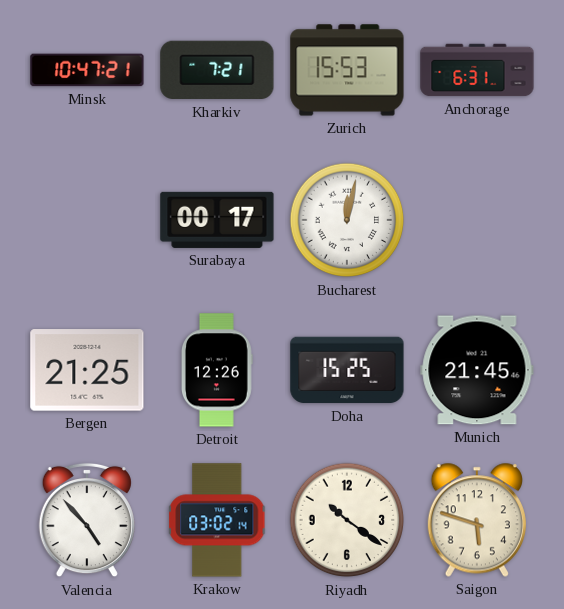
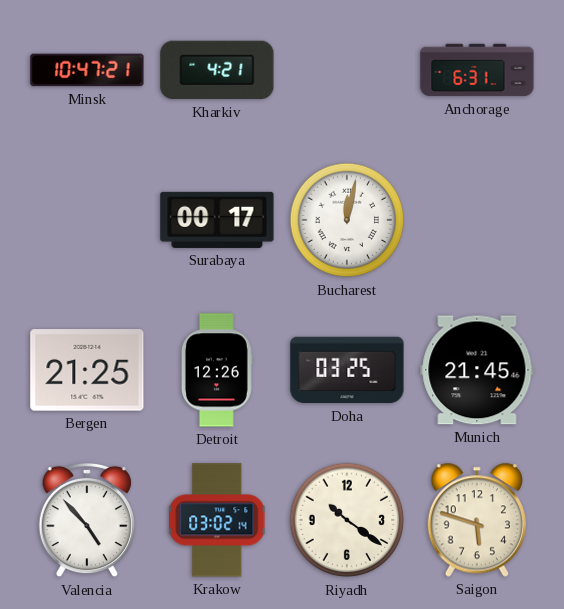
Kharkiv: 7:21 -> 4:21 (217, 70)
Zurich: 15:53 -> none (347, 70)
Doha: 15:25 -> 03:25 (347, 370)
